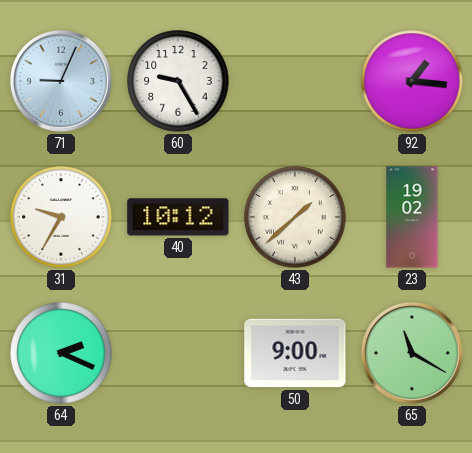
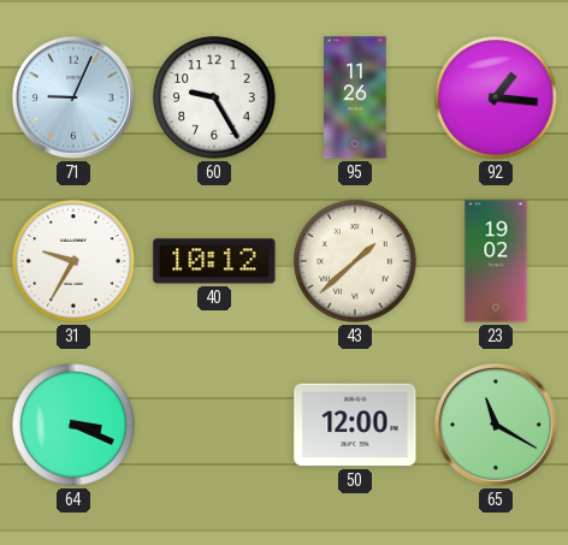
95: none -> 11:26 (355, 97)
64: 2:19 -> 3:19 (73, 425)
50: 9:00 -> 12:00 (355, 425)
